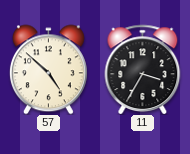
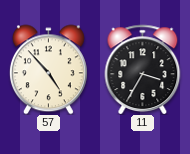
57: 4:52 -> 4:53 (48, 69)
